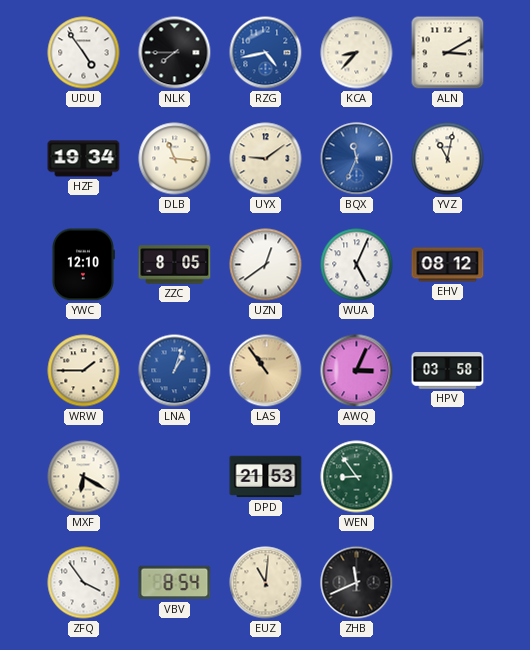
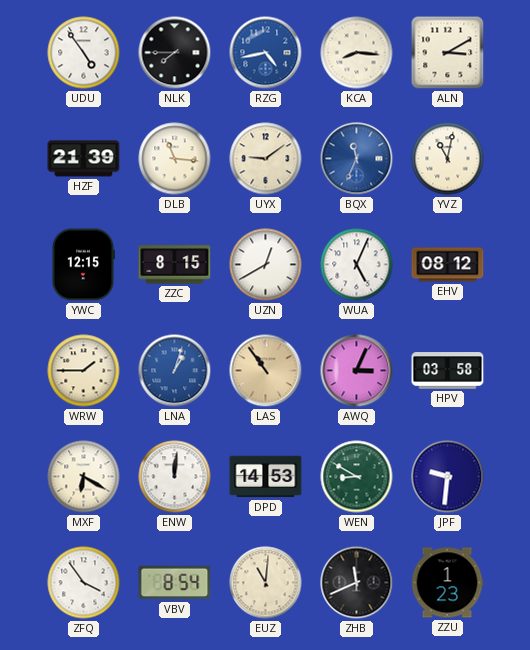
KCA: 8:37 -> 8:16 (357, 53)
HZF: 19:34 -> 21:39 (84, 159)
YWC: 12:10 -> 12:15 (83, 265)
ZZC: 8:05 -> 8:15 (175, 265)
UZN: 12:39 -> 12:40 (266, 265)
ENW: none -> 12:01 (175, 477)
DPD: 21:53 -> 14:53 (266, 477)
WEN: 8:54 -> 8:50 (357, 477)
JPF: none -> 9:31 (448, 477)
ZZU: none -> 1:23 (447, 583)
